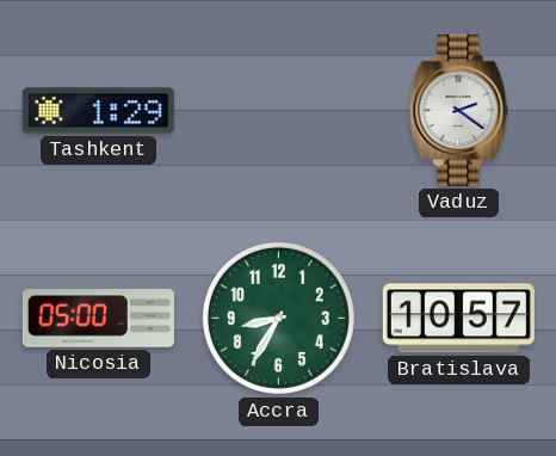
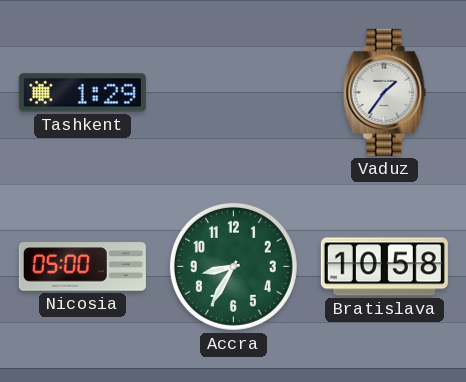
Vaduz: 2:21 -> 1:36 (385, 92)
Bratislava: 10:57 -> 10:58 (384, 267)
